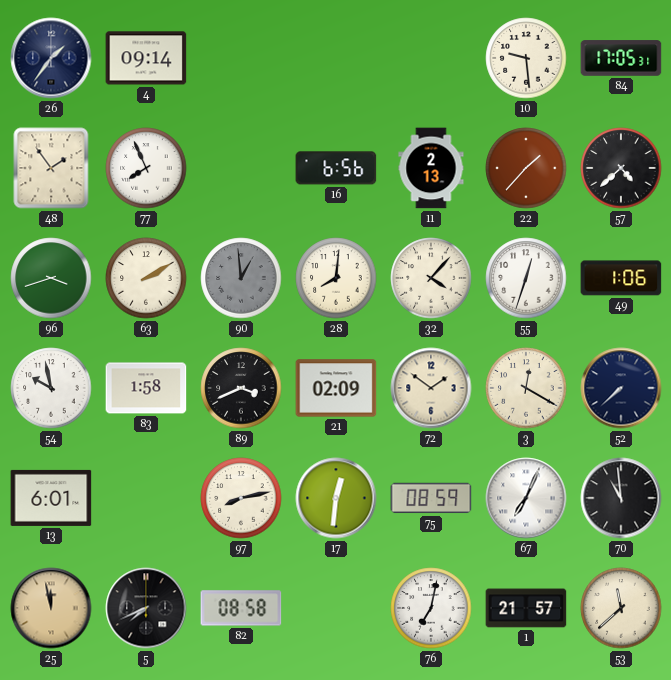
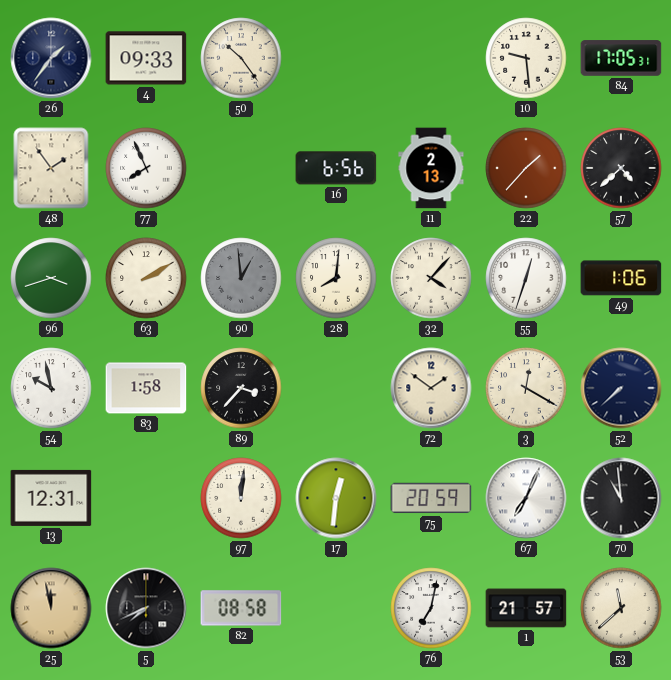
4: 09:14 -> 09:33 (146, 58)
50: none -> 10:24 (241, 58)
89: 3:41 -> 3:37 (241, 388)
21: 02:09 -> none (336, 388)
13: 6:01 -> 12:31 (51, 498)
97: 8:13 -> 12:01 (241, 498)
75: 08:59 -> 20:59 (431, 498)
